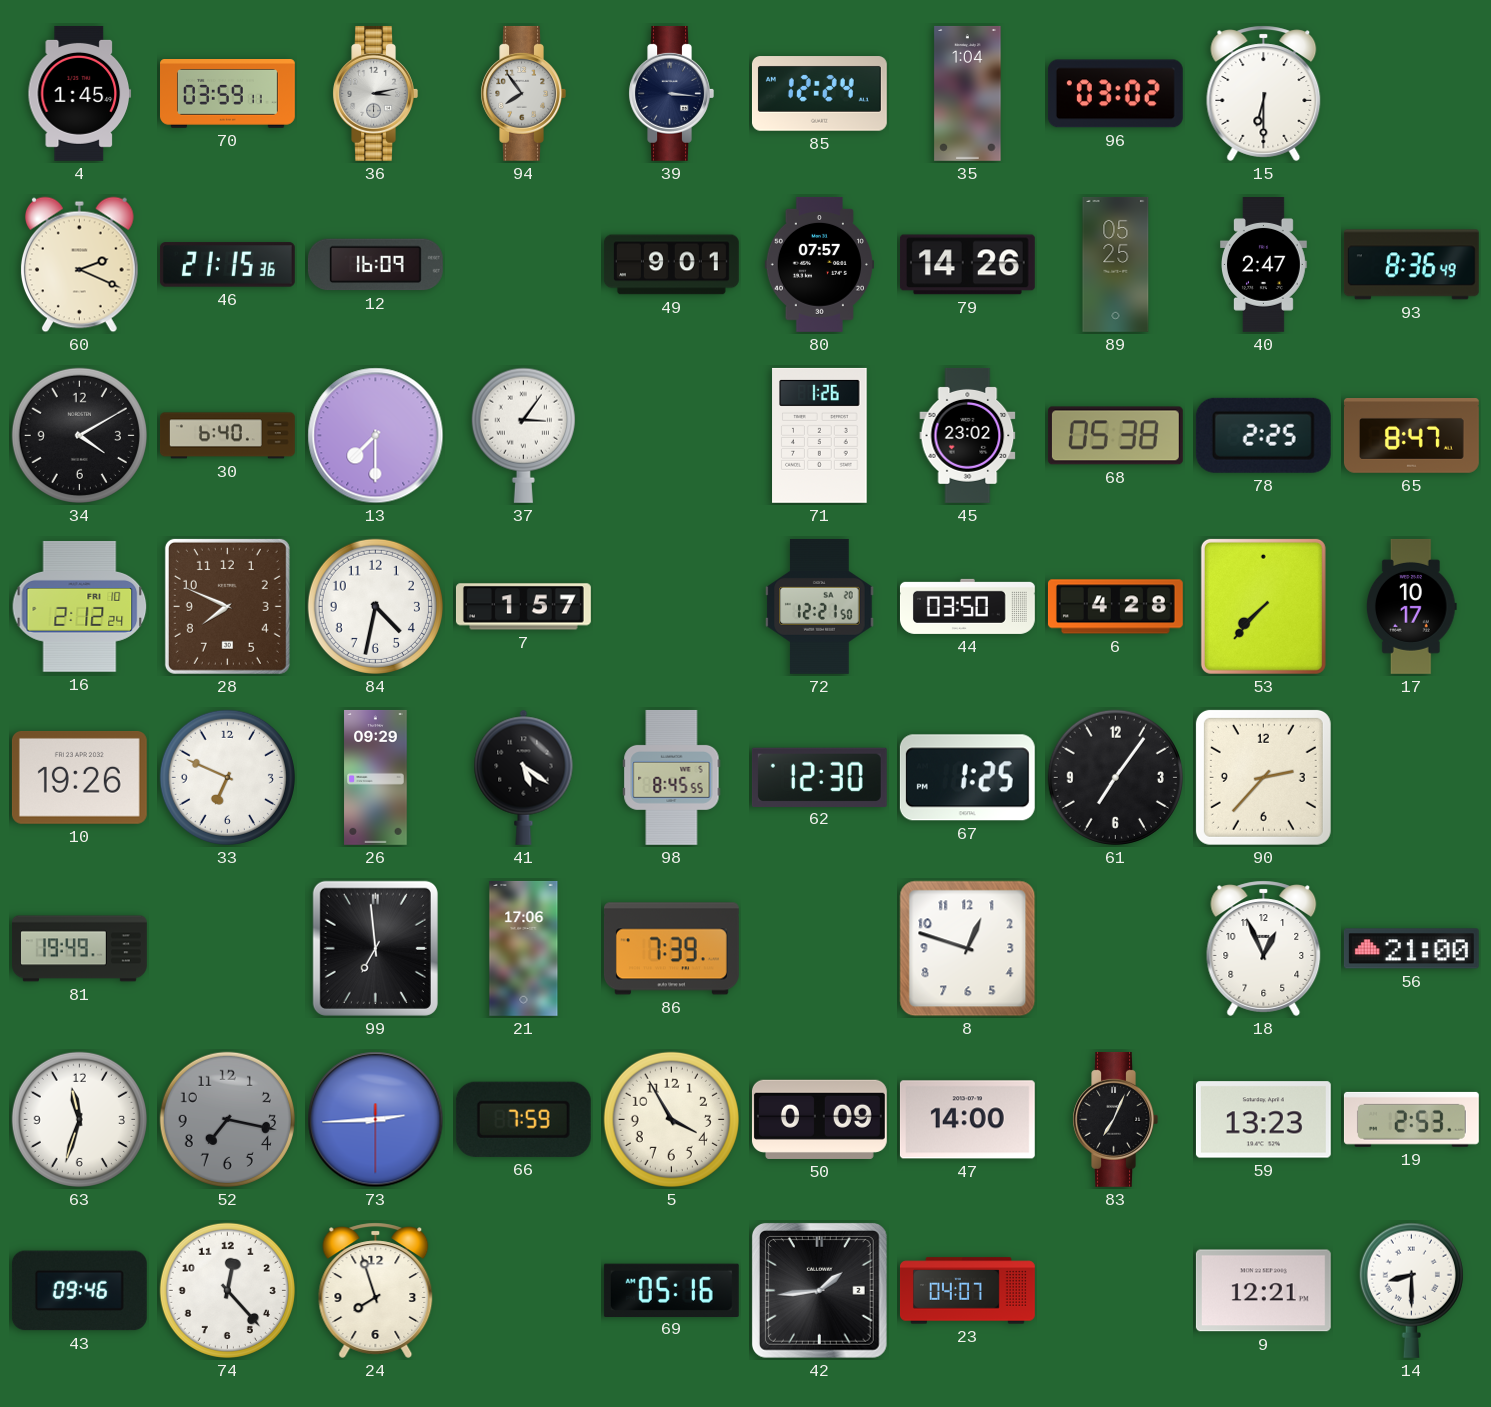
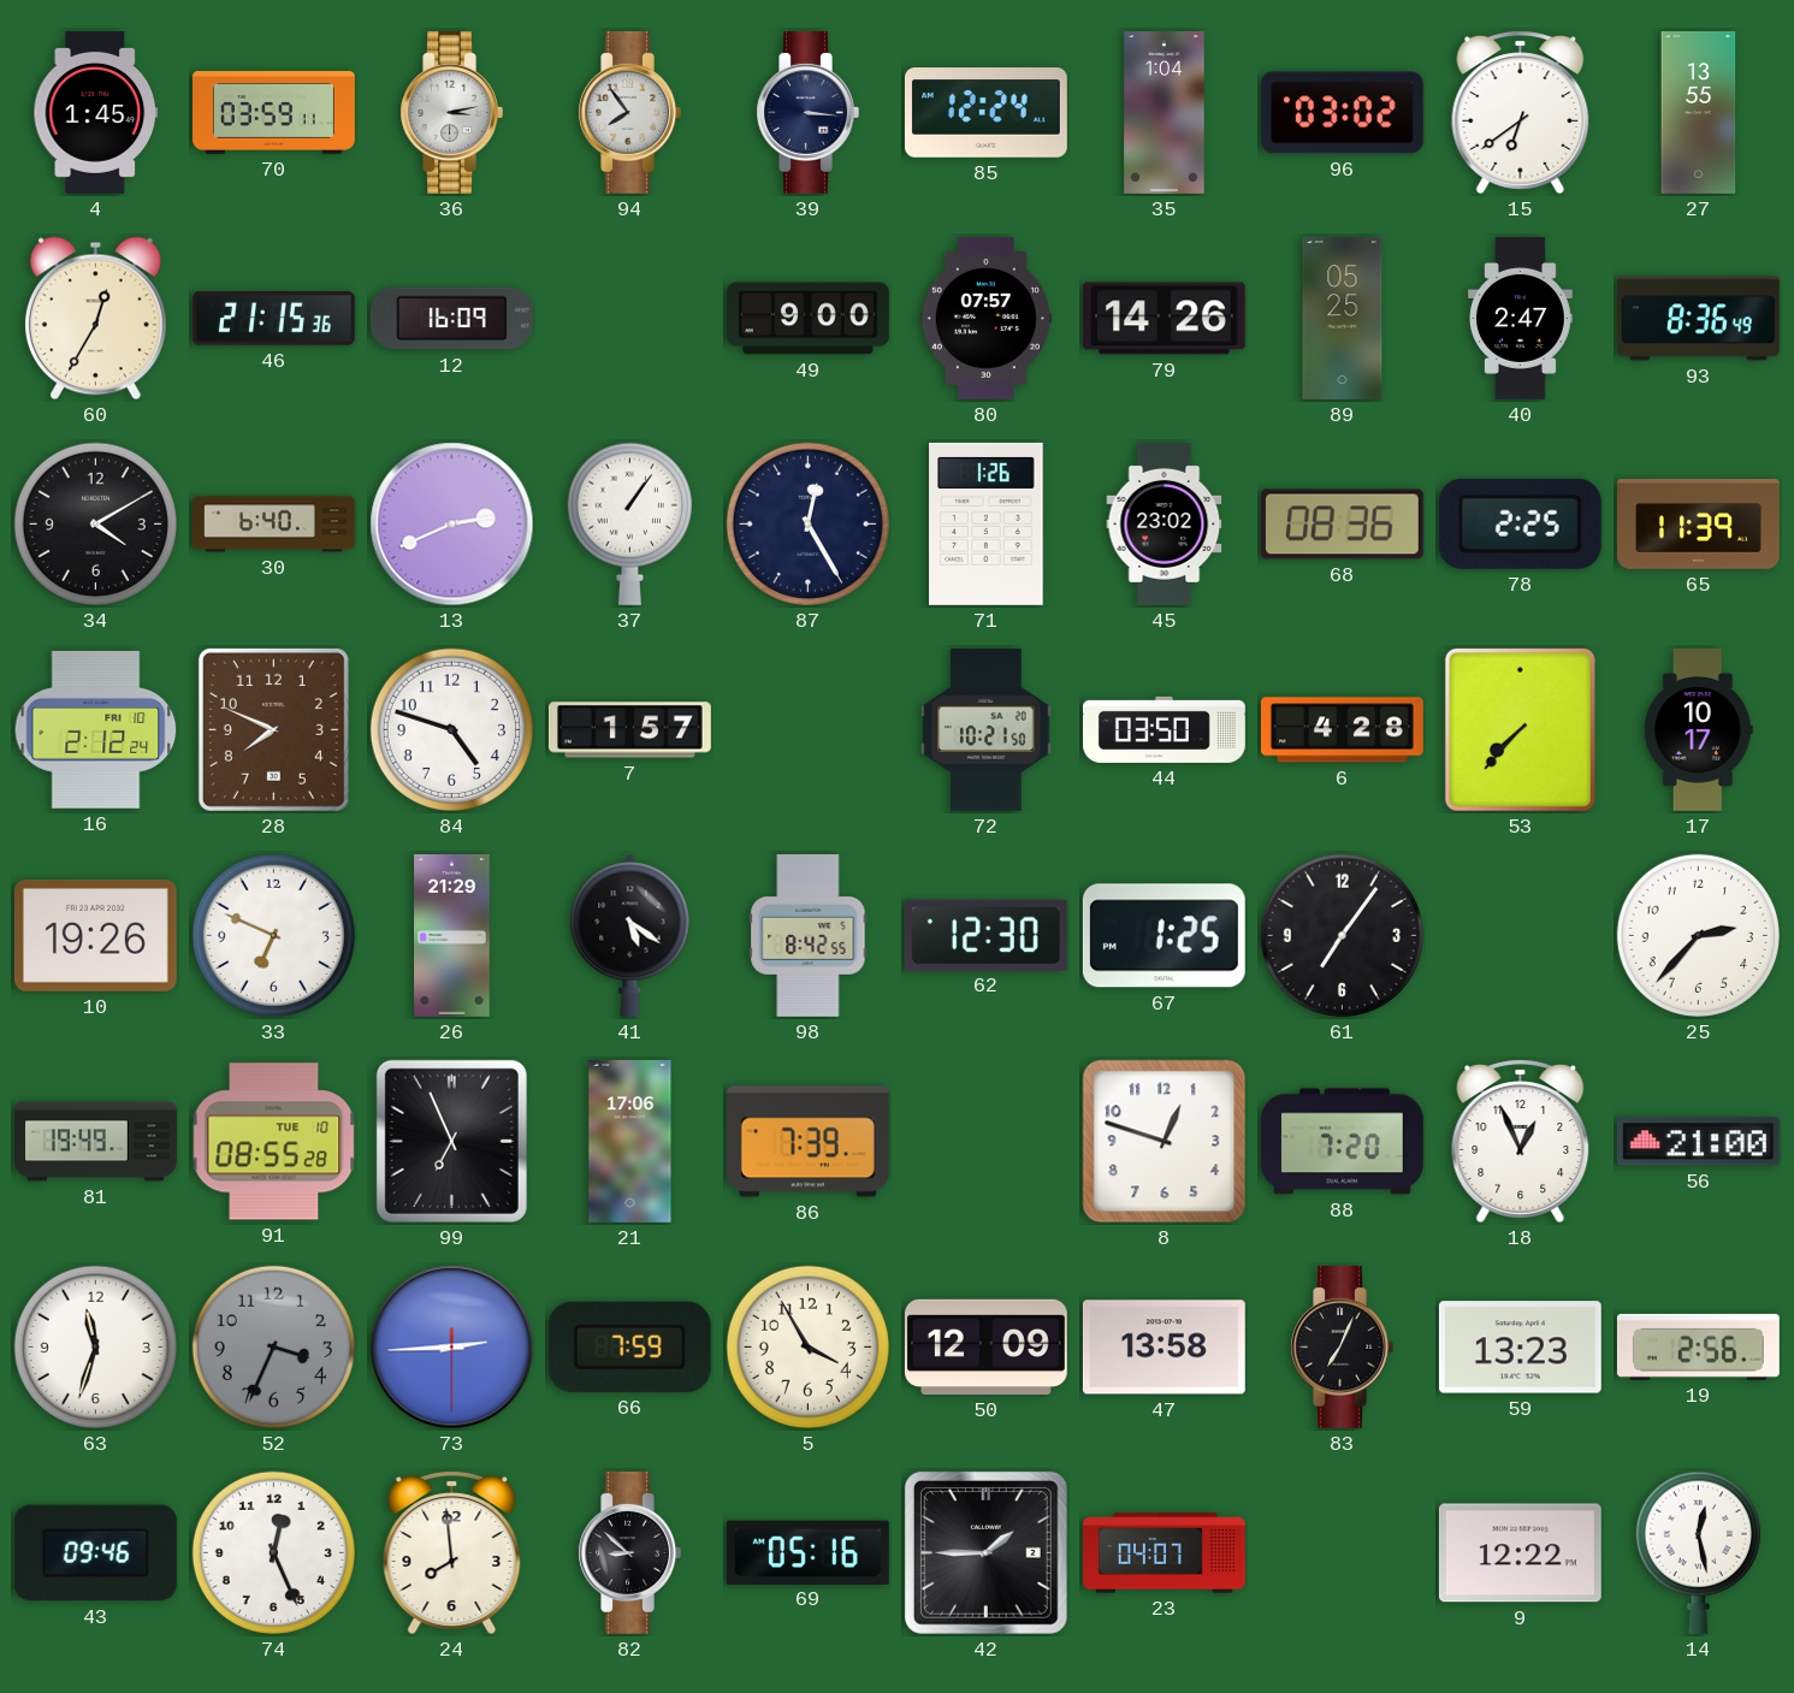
15: 6:30 -> 6:39 (1521, 112)
27: none -> 13:55 (1699, 113)
60: 2:19 -> 12:35 (95, 319)
49: 9:01 -> 9:00 (807, 319)
13: 7:30 -> 2:41 (452, 525)
37: 3:06 -> 1:06 (629, 523)
87: none -> 12:25 (807, 523)
68: 05:38 -> 08:36 (1342, 525)
65: 8:47 -> 11:39 (1698, 525)
84: 4:32 -> 4:48 (451, 729)
72: 12:21 -> 10:21 (987, 729)
26: 09:29 -> 21:29 (452, 935)
98: 8:45 -> 8:42 (809, 935)
90: 2:37 -> none (1263, 777)
25: none -> 2:37 (1698, 935)
91: none -> 08:55 (274, 1142)
99: 6:59 -> 6:56 (451, 1141)
88: none -> 7:20 (1342, 1142)
52: 7:17 -> 3:34 (273, 1346)
50: 0:09 -> 12:09 (985, 1346)
47: 14:00 -> 13:58 (1164, 1348)
19: 2:53 -> 2:56 (1698, 1346)
74: 12:23 -> 12:26 (273, 1552)
24: 7:57 -> 7:59 (452, 1552)
82: none -> 8:52 (629, 1552)
42: 1:44 -> 1:45 (985, 1552)
9: 12:21 -> 12:22 (1520, 1553)
14: 8:30 -> 12:28 (1698, 1552)
